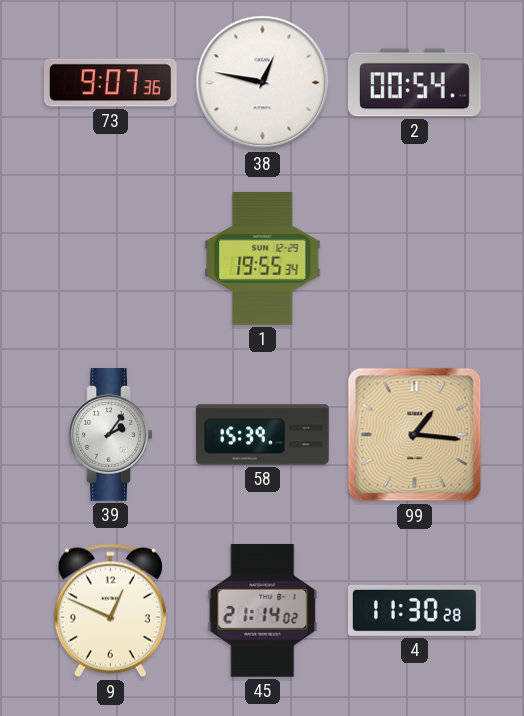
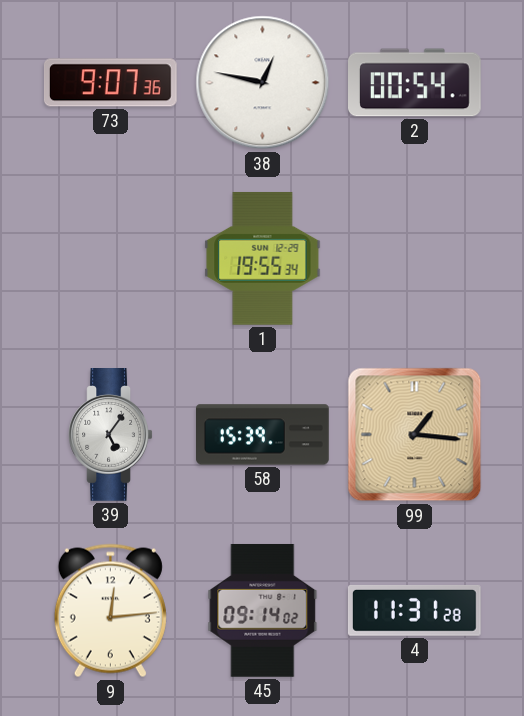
39: 2:06 -> 5:06 (111, 435)
9: 12:49 -> 12:14 (110, 611)
45: 21:14 -> 09:14 (263, 610)
4: 11:30 -> 11:31 (414, 610)
